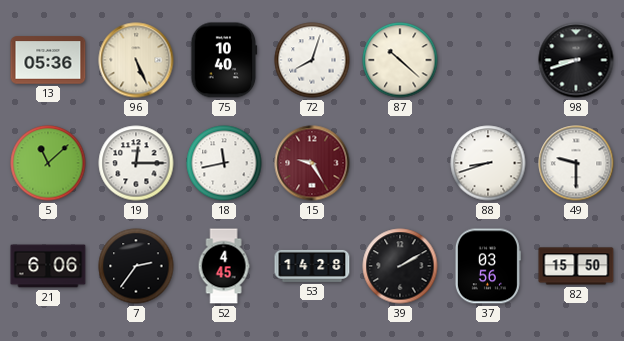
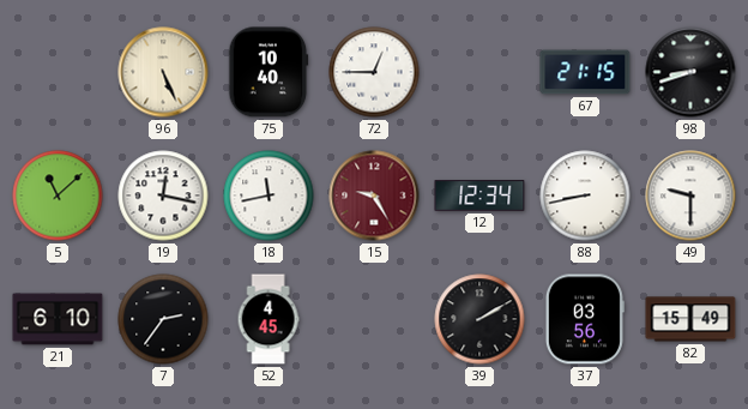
13: 05:36 -> none (48, 60)
72: 8:03 -> 12:45 (374, 72)
87: 10:22 -> none (400, 60)
67: none -> 21:15 (585, 72)
19: 12:15 -> 12:17 (163, 196)
12: none -> 12:34 (479, 196)
88: 8:42 -> 8:43 (585, 196)
21: 6:06 -> 6:10 (58, 319)
53: 14:28 -> none (312, 266)
82: 15:50 -> 15:49 (690, 319)
